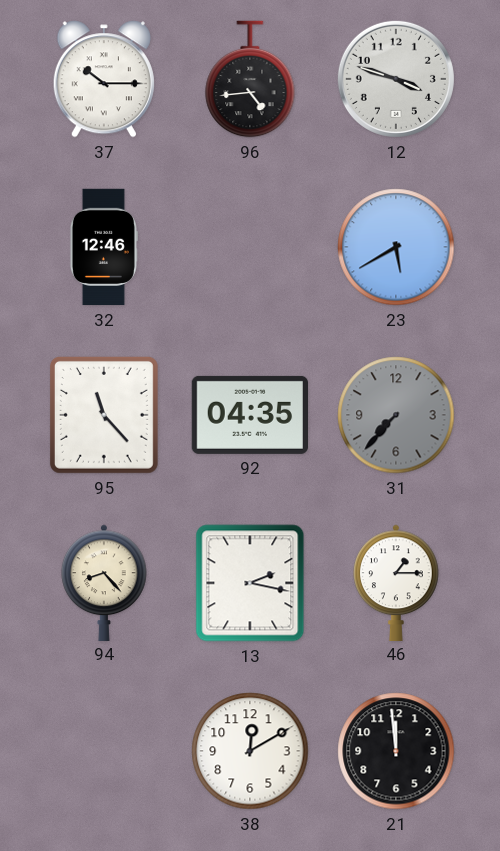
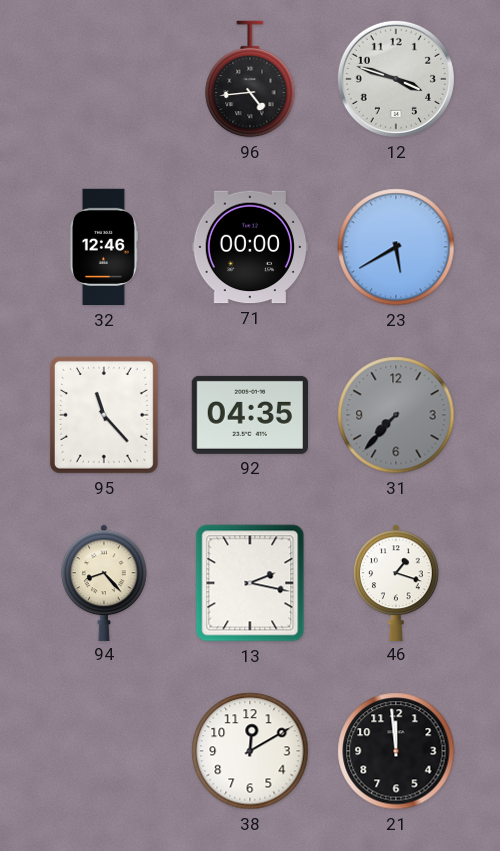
37: 10:15 -> none (104, 79)
71: none -> 00:00 (249, 247)
46: 1:15 -> 1:18 (396, 582)
